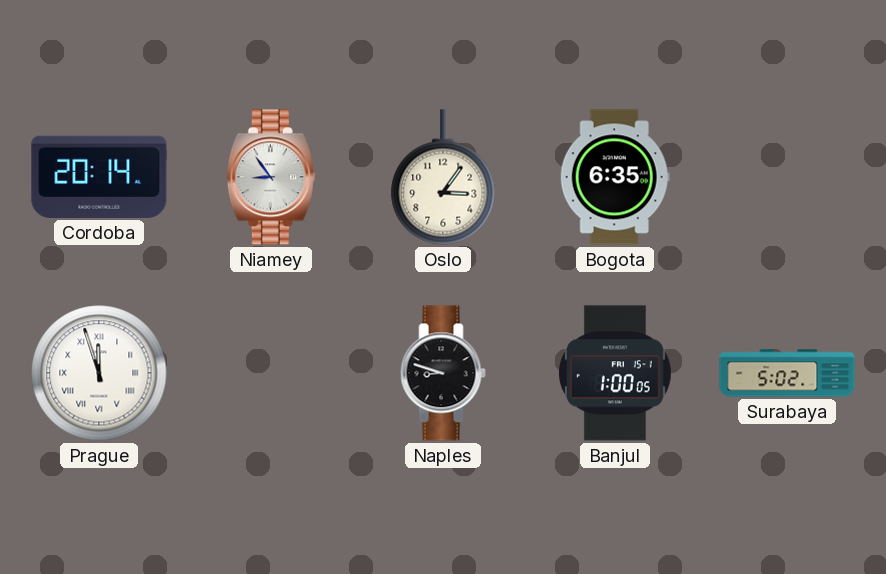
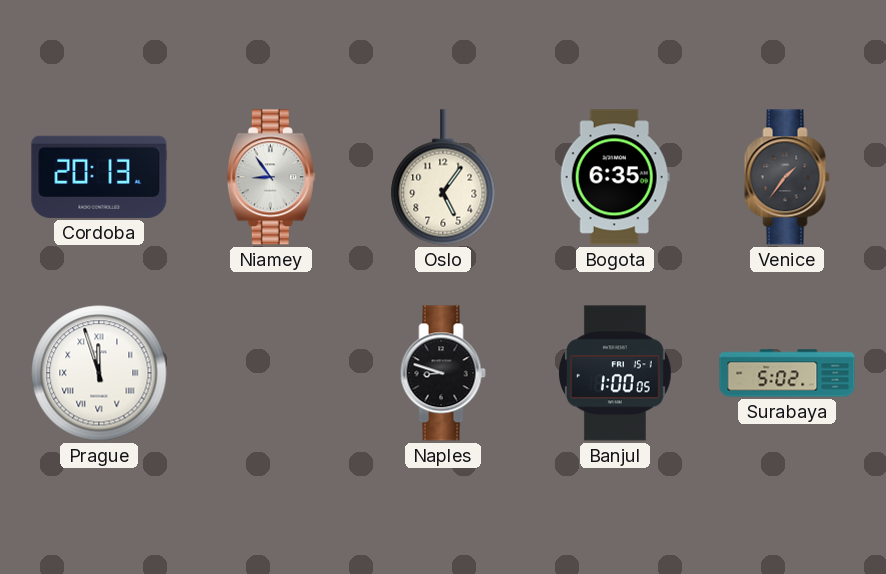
Cordoba: 20:14 -> 20:13 (99, 177)
Oslo: 3:06 -> 5:06 (443, 177)
Venice: none -> 1:36 (787, 177)
